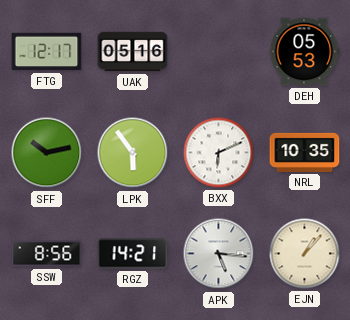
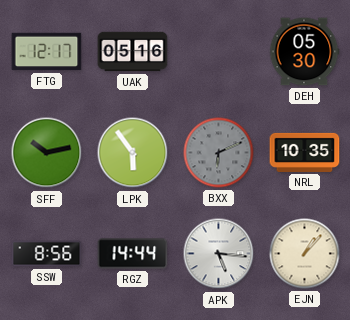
DEH: 05:53 -> 05:30 (304, 52)
BXX dial: white -> grey (219, 153)
RGZ: 14:21 -> 14:44 (133, 254)
